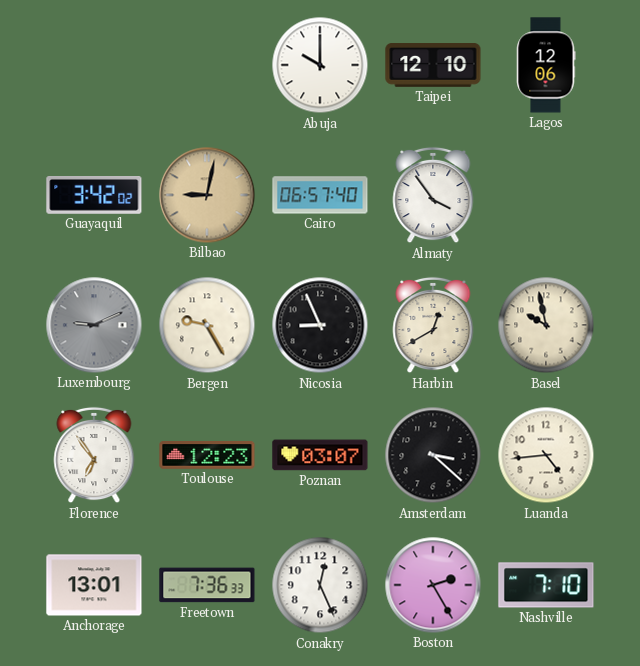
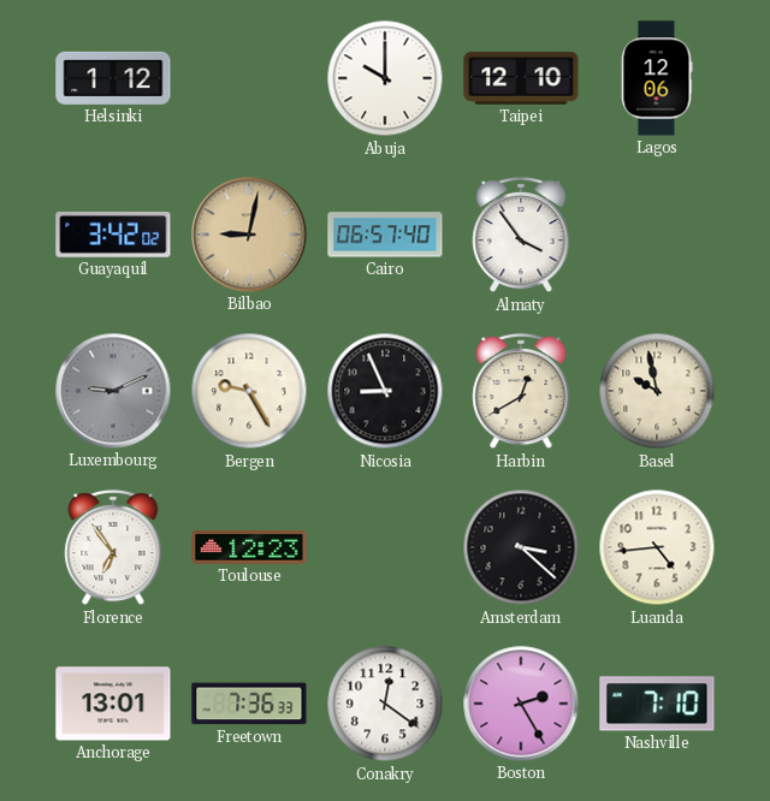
Helsinki: none -> 1:12 (113, 78)
Poznan: 03:07 -> none (320, 455)
Conakry: 12:26 -> 12:21 (385, 704)
